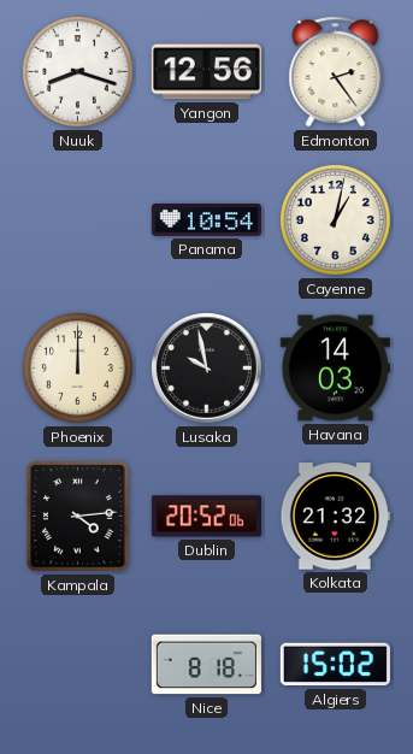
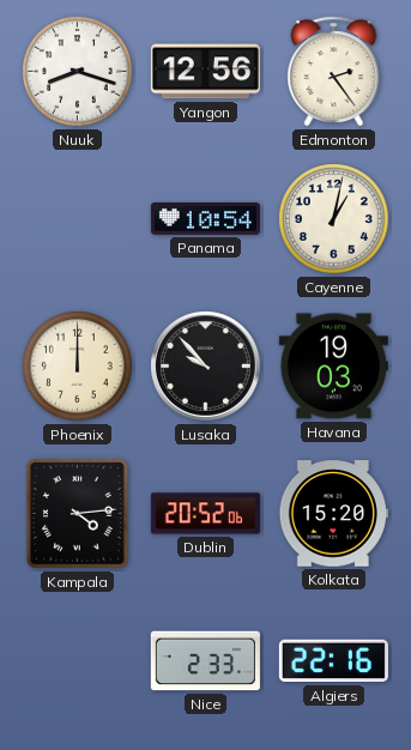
Lusaka: 9:58 -> 9:53 (206, 367)
Havana: 14:03 -> 19:03 (333, 367)
Kolkata: 21:32 -> 15:20 (333, 514)
Nice: 8:18 -> 2:33 (205, 661)
Algiers: 15:02 -> 22:16 (333, 661)
